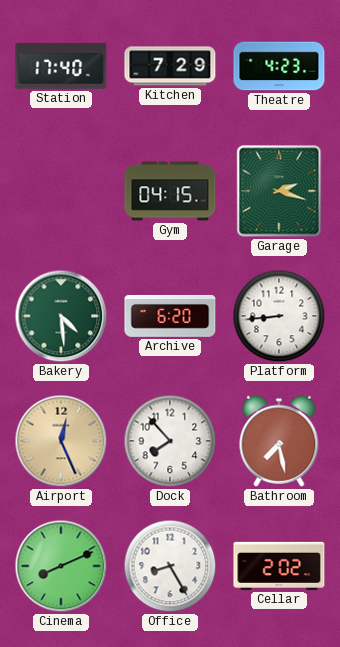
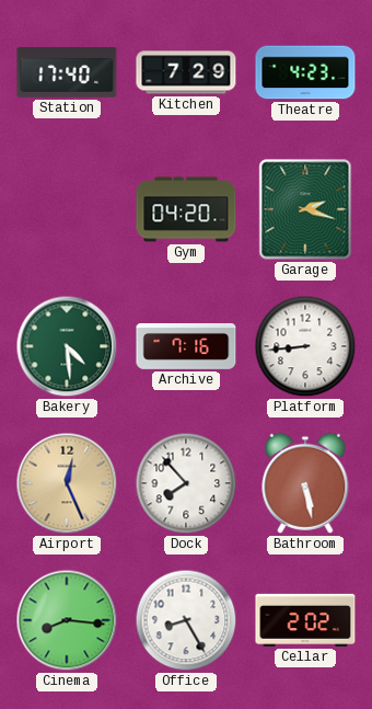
Gym: 04:15 -> 04:20 (186, 209)
Archive: 6:20 -> 7:16 (186, 346)
Bathroom: 7:28 -> 5:28 (305, 483)
Cinema: 8:11 -> 8:16 (67, 620)
